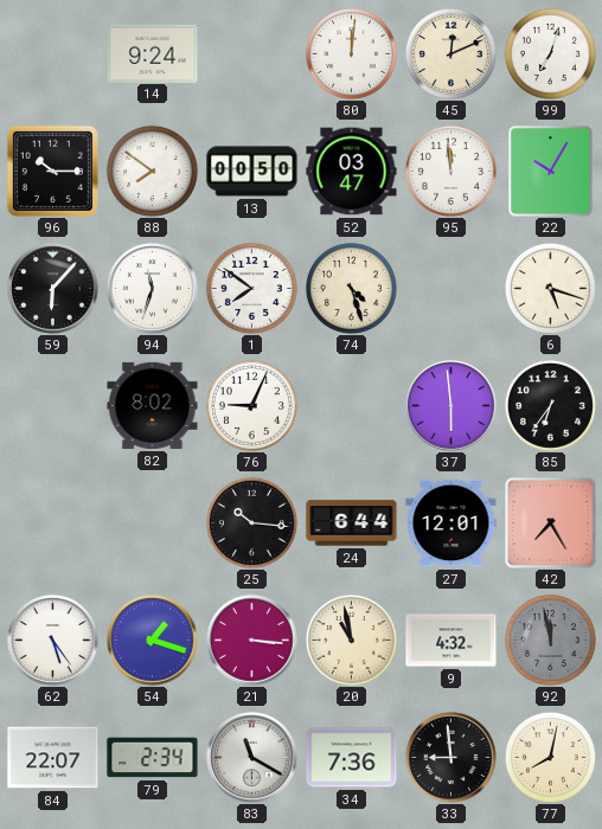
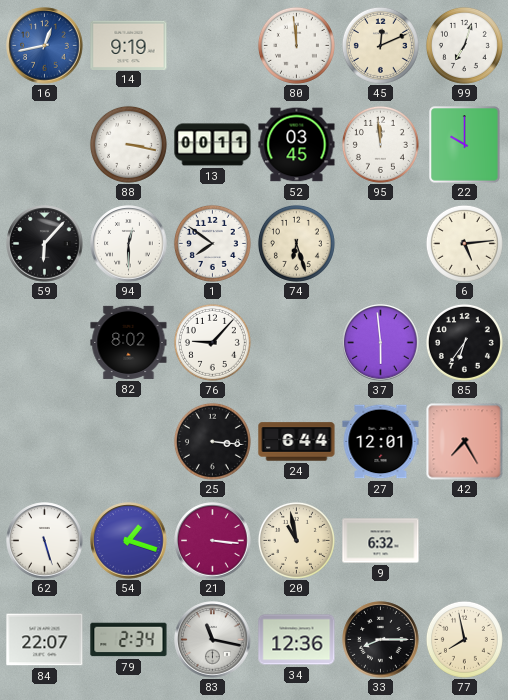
16: none -> 12:43 (45, 46)
14: 9:24 -> 9:19 (129, 45)
80: 12:01 -> 11:59 (296, 45)
96: 10:15 -> none (52, 171)
88: 7:51 -> 3:17 (128, 144)
13: 00:50 -> 00:11 (213, 145)
52: 03:47 -> 03:45 (297, 145)
22: 10:05 -> 10:00 (465, 145)
94: 11:33 -> 12:30 (129, 244)
74: 4:27 -> 6:27 (296, 243)
6: 5:18 -> 5:14 (464, 243)
76: 9:04 -> 9:07 (212, 342)
25: 10:16 -> 3:16 (212, 441)
62: 5:24 -> 5:27 (45, 541)
9: 4:32 -> 6:32 (381, 541)
92: 11:58 -> none (550, 640)
83: 11:20 -> 11:17 (213, 640)
34: 7:36 -> 12:36 (297, 640)
33: 8:59 -> 8:15 (381, 640)
77: 8:02 -> 7:58 (464, 639)
